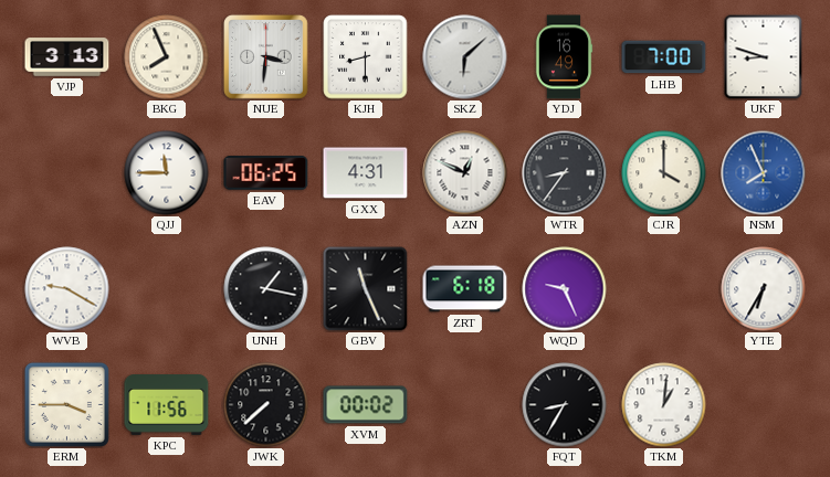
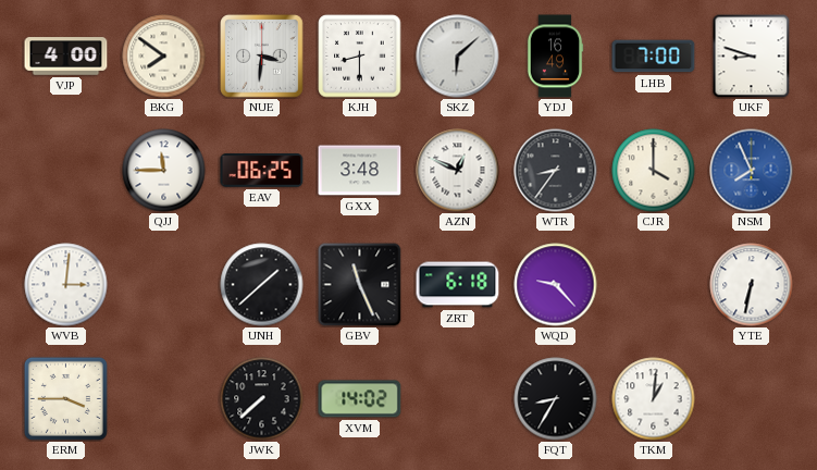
VJP: 3:13 -> 4:00 (66, 57)
BKG: 7:56 -> 7:51 (164, 57)
GXX: 4:31 -> 3:48 (360, 171)
WVB: 9:20 -> 3:01 (66, 285)
UNH: 1:17 -> 1:38 (262, 285)
WQD: 9:26 -> 9:23 (556, 285)
YTE: 6:35 -> 6:32 (752, 285)
KPC: 11:56 -> none (167, 405)
XVM: 00:02 -> 14:02 (360, 399)
